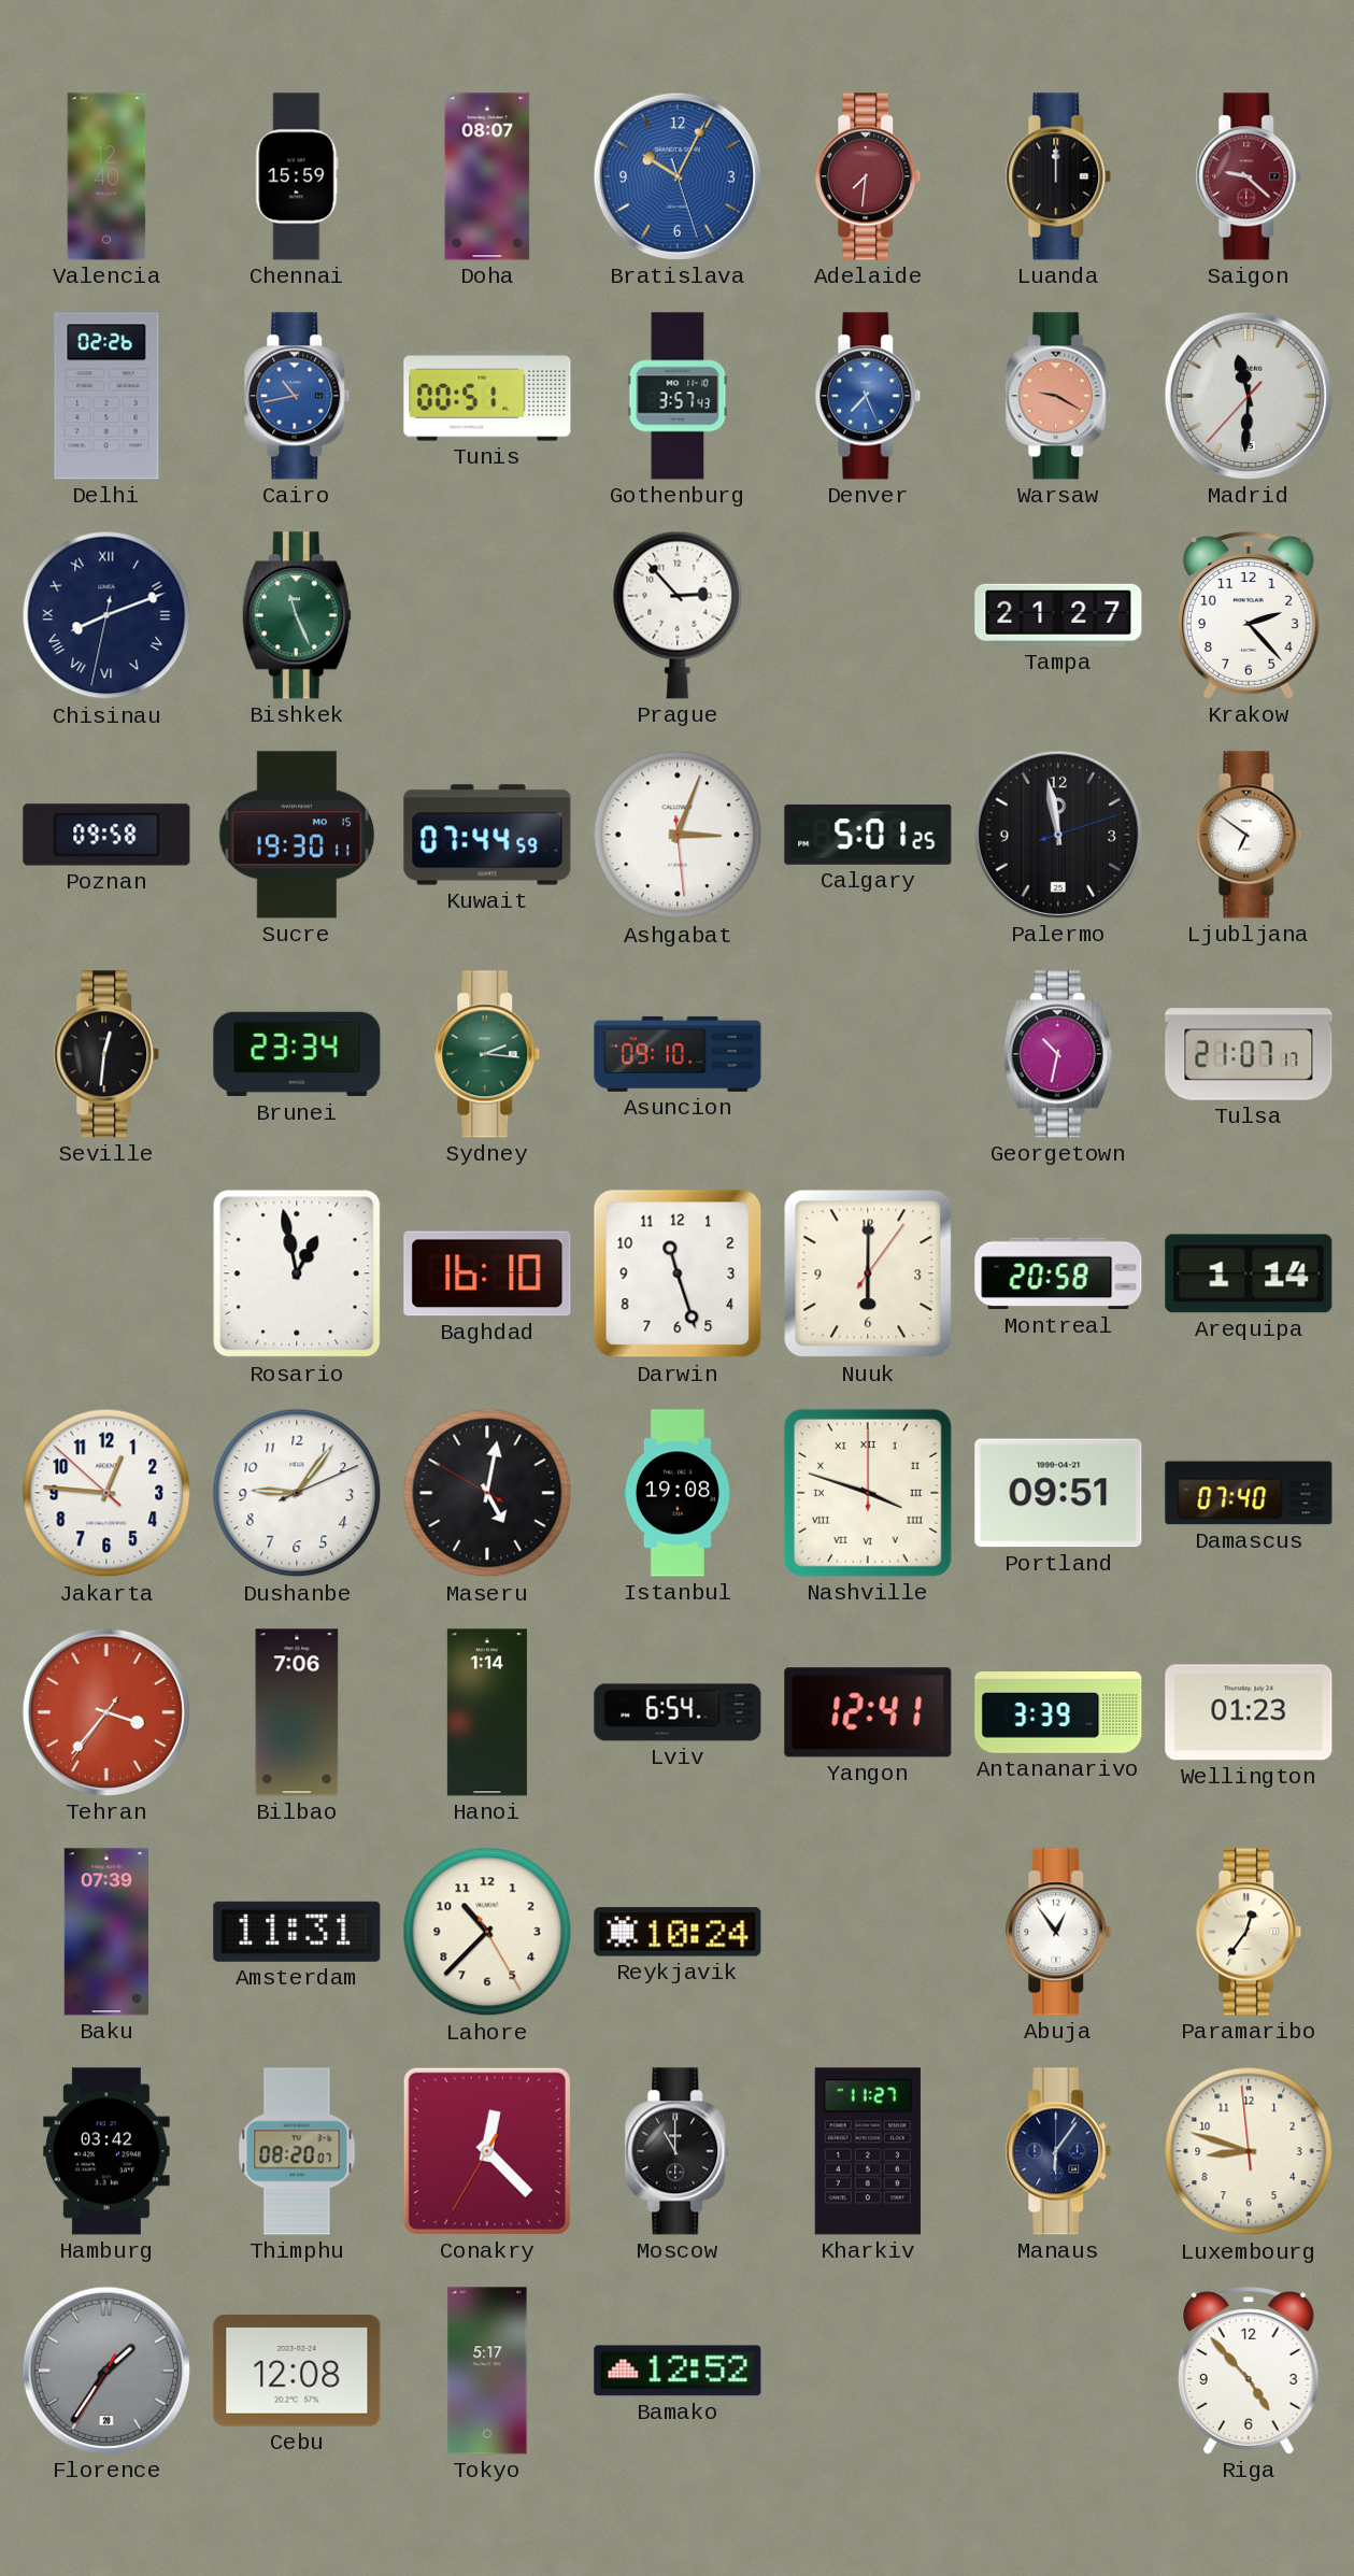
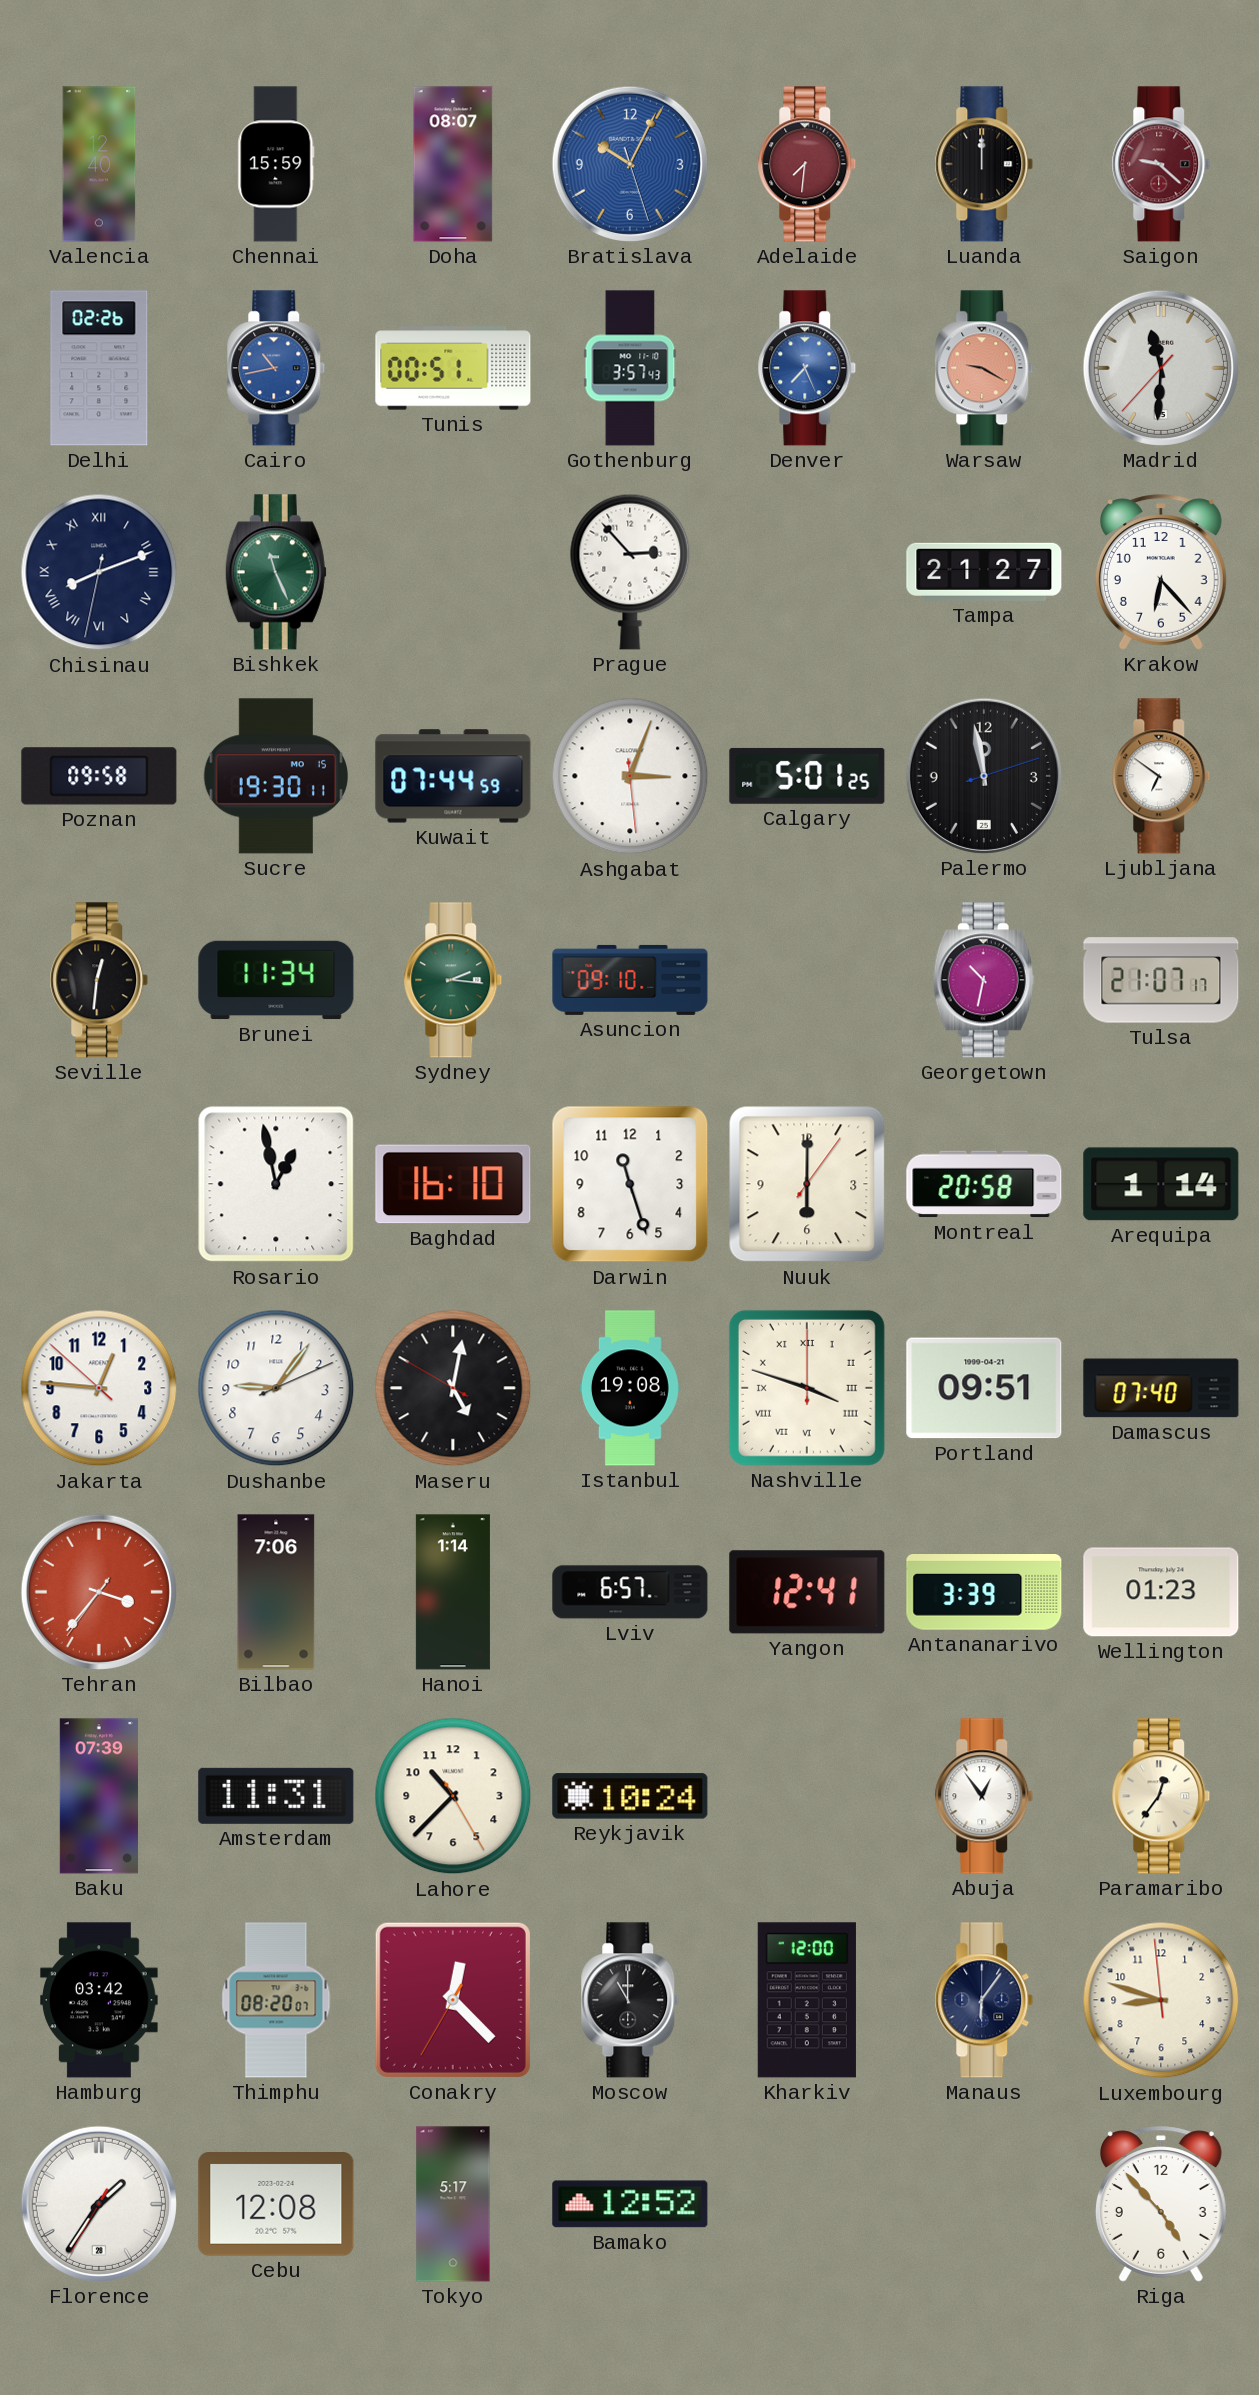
Krakow: 2:23 -> 6:23 (1161, 572)
Brunei: 23:34 -> 11:34 (276, 980)
Lviv: 6:54 -> 6:57 (630, 1592)
Kharkiv: 11:27 -> 12:00 (807, 2000)
Florence dial: grey -> white (99, 2204)
